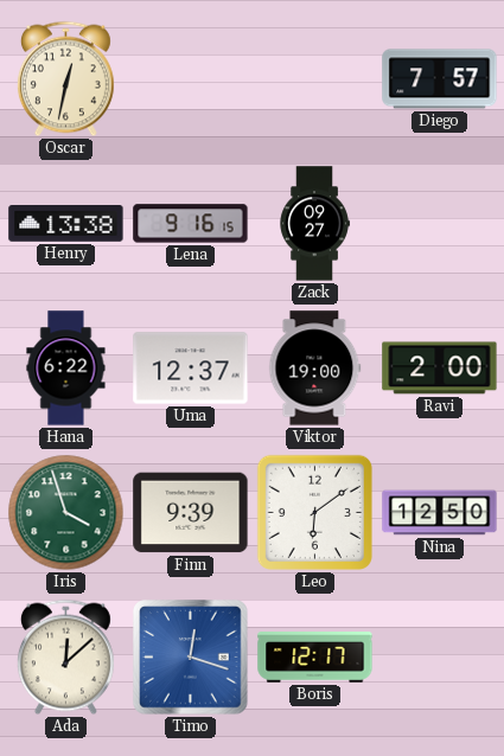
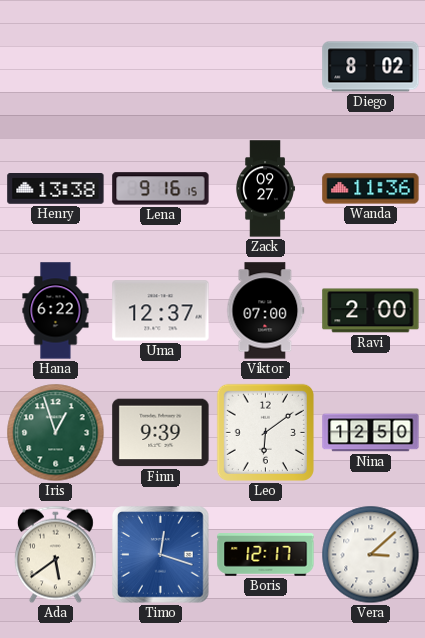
Oscar: 12:32 -> none (65, 79)
Diego: 7:57 -> 8:02 (371, 67)
Wanda: none -> 11:36 (371, 189)
Viktor: 19:00 -> 07:00 (266, 311)
Iris: 3:57 -> 12:57 (56, 433)
Ada: 12:08 -> 5:39 (55, 555)
Vera: none -> 3:08 (371, 555)
